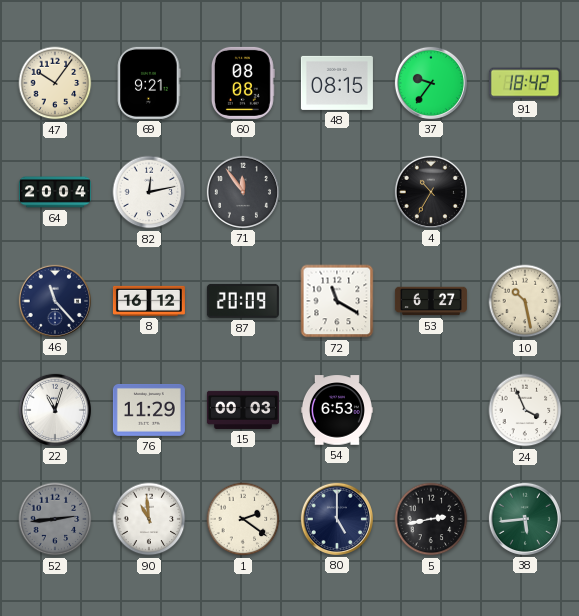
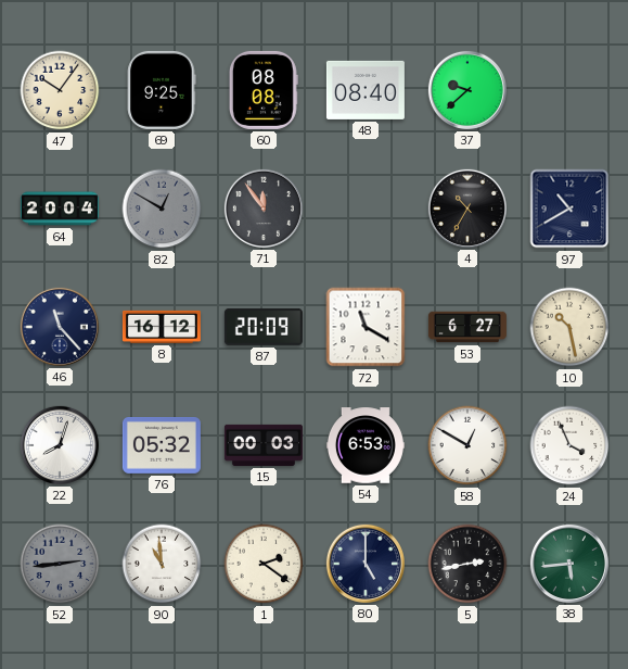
69: 9:21 -> 9:25 (162, 90)
48: 08:15 -> 08:40 (366, 90)
37: 9:36 -> 9:38 (467, 90)
91: 18:42 -> none (525, 83)
82: 12:13 -> 12:50 (162, 209)
82 dial: white -> grey (162, 209)
97: none -> 10:40 (569, 209)
22: 11:03 -> 8:03 (60, 445)
76: 11:29 -> 05:32 (162, 446)
58: none -> 12:50 (467, 445)
